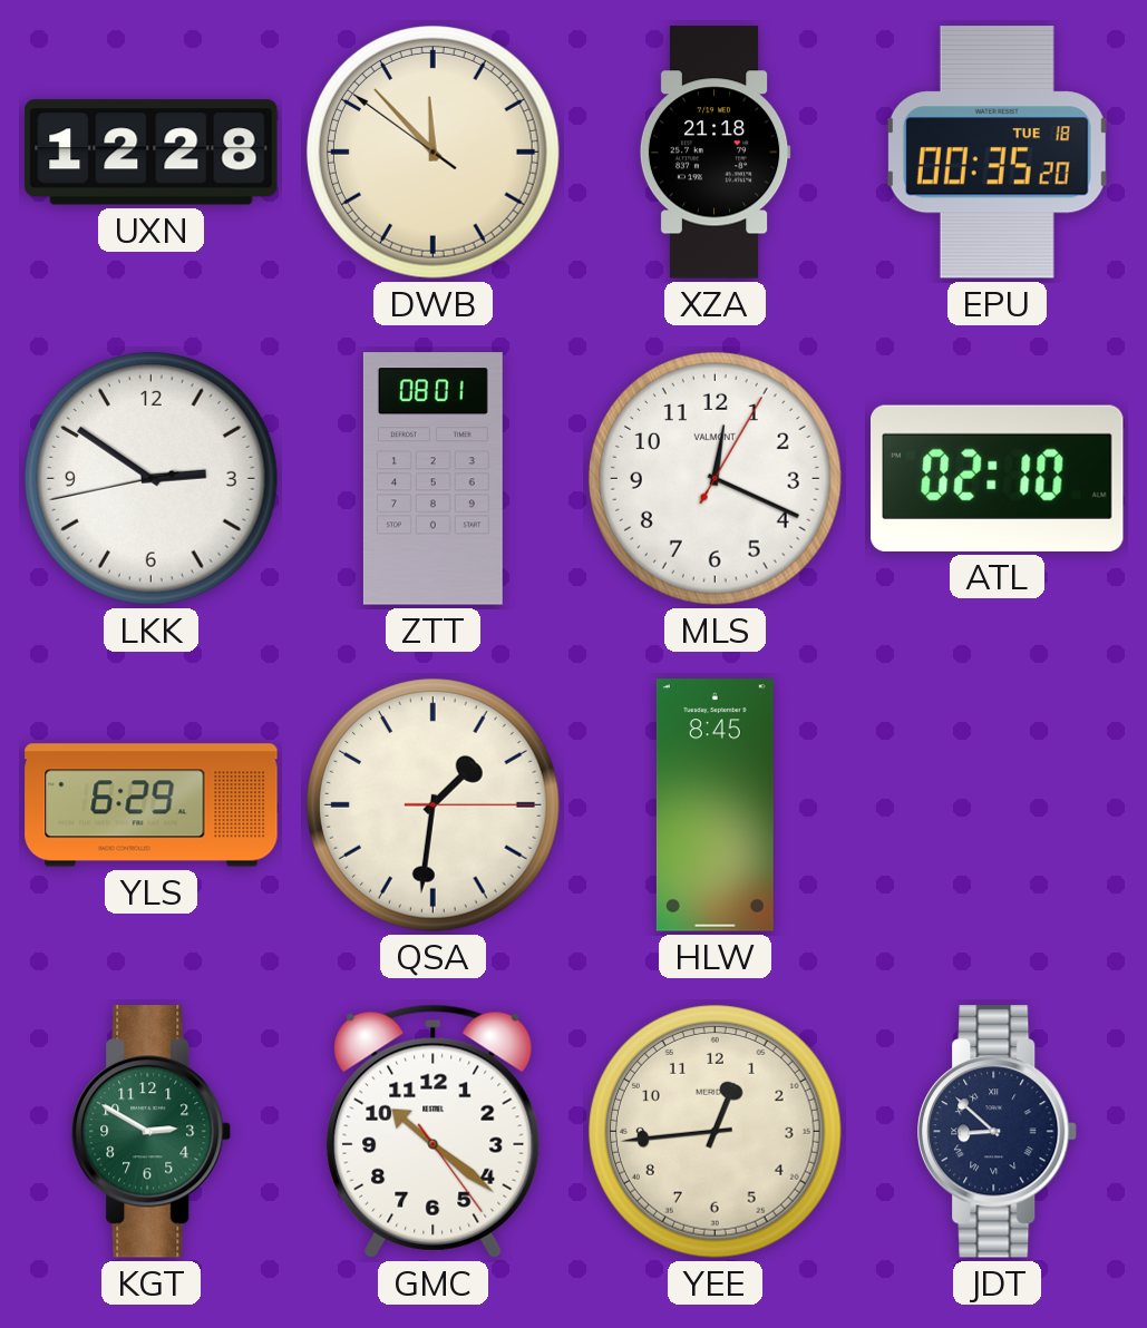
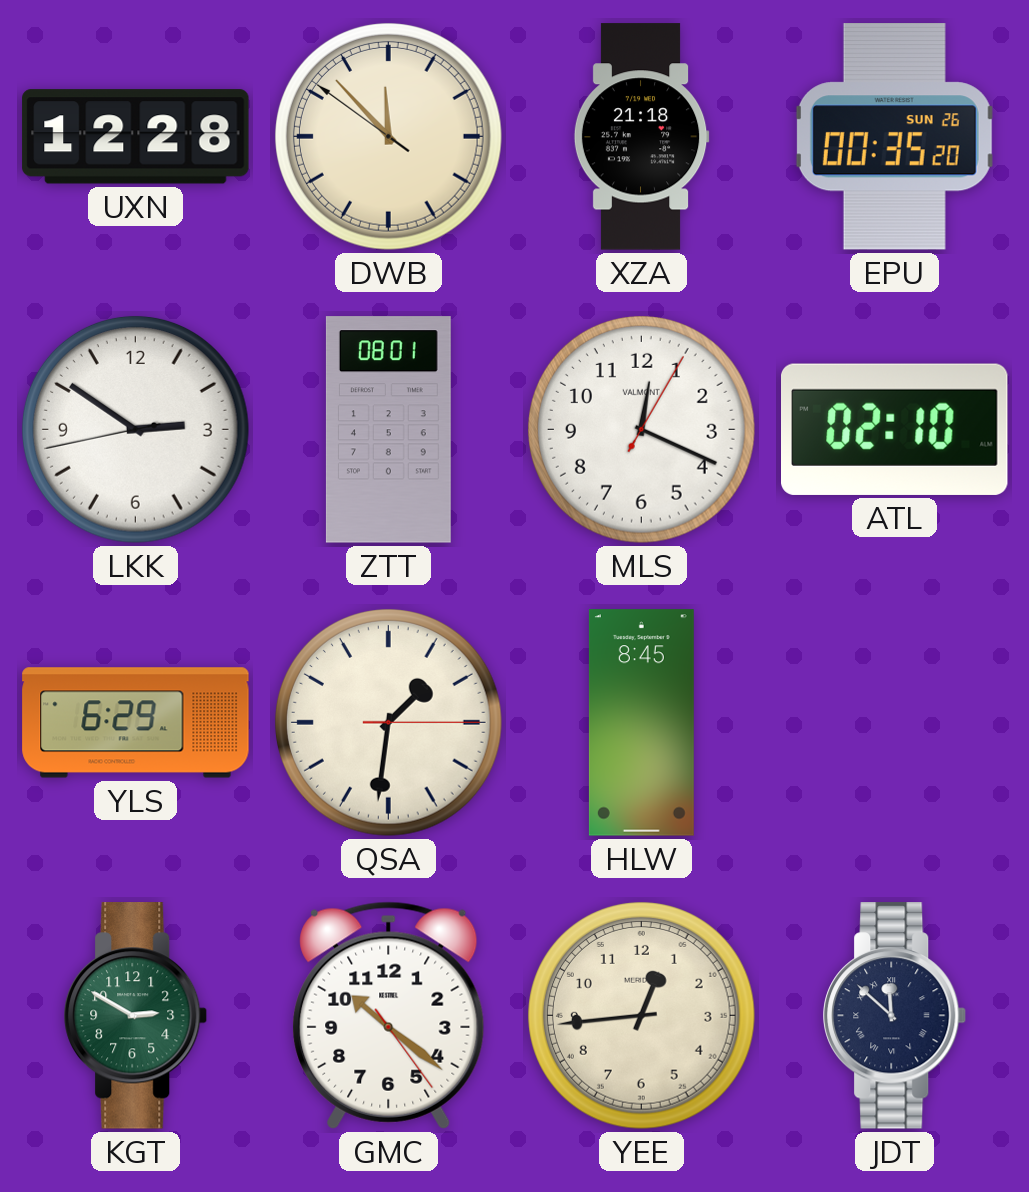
EPU date: TUE 18 -> SUN 26 (894, 137)
JDT: 8:52 -> 11:52 (895, 1016)
